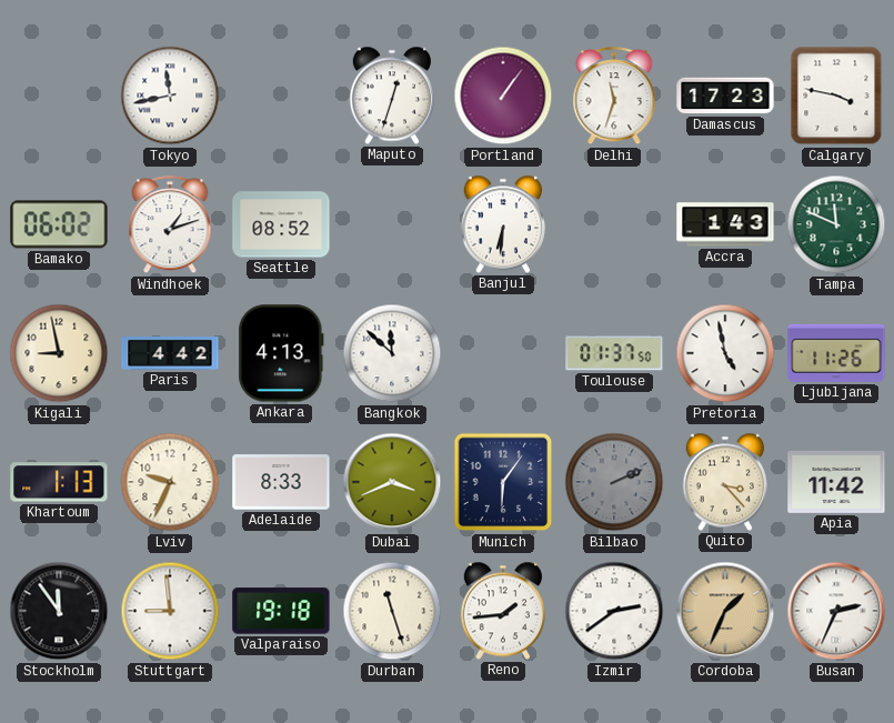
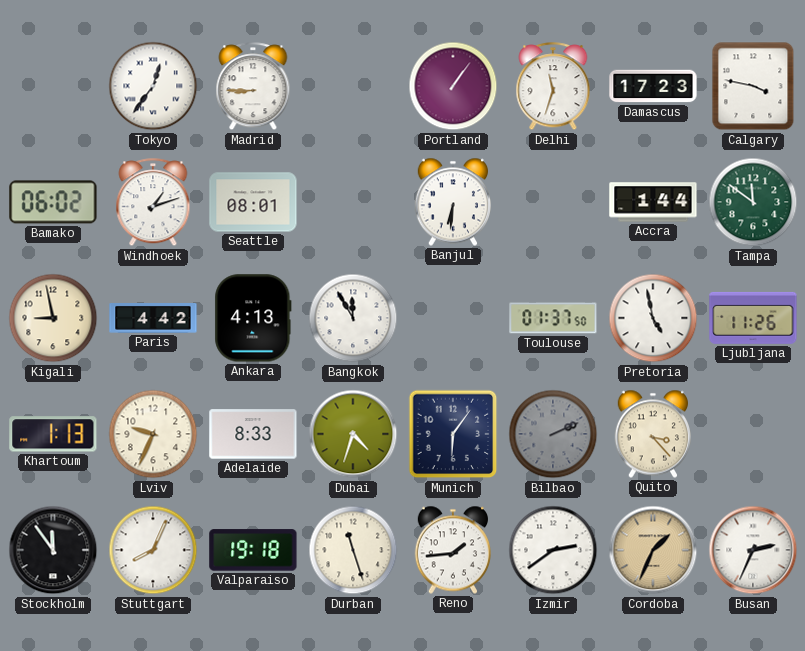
Tokyo: 11:43 -> 12:36 (153, 86)
Madrid: none -> 8:45 (253, 87)
Maputo: 12:33 -> none (391, 96)
Seattle: 08:52 -> 08:01 (253, 202)
Accra: 1:43 -> 1:44 (653, 202)
Tampa: 11:49 -> 11:51 (753, 202)
Bangkok: 11:52 -> 11:55 (353, 318)
Dubai: 3:41 -> 4:33 (353, 434)
Apia: 11:42 -> none (836, 482)
Stuttgart: 8:59 -> 8:04 (153, 550)
